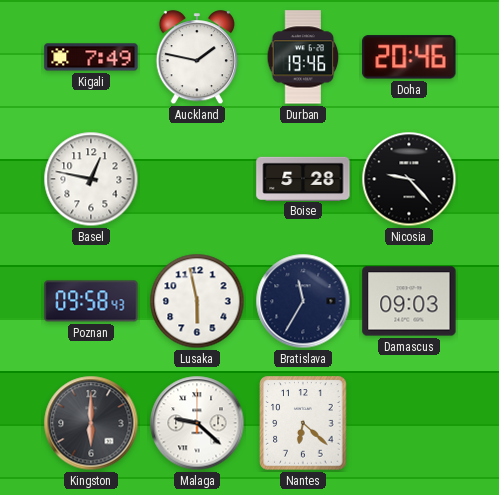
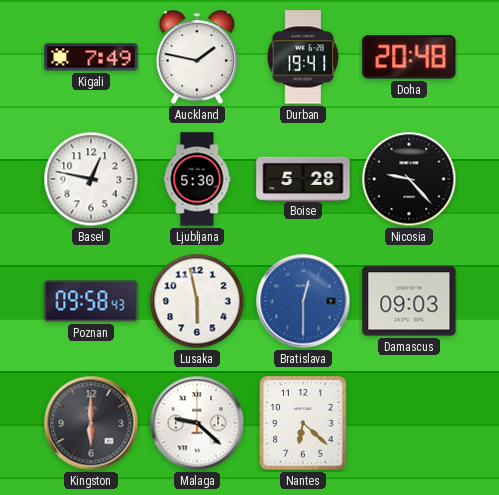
Durban: 19:46 -> 19:41 (303, 57)
Doha: 20:46 -> 20:48 (409, 57)
Ljubljana: none -> 5:30 (197, 179)
Bratislava: 11:35 -> 12:30 (303, 301)
Bratislava dial: navy -> blue (303, 301)
